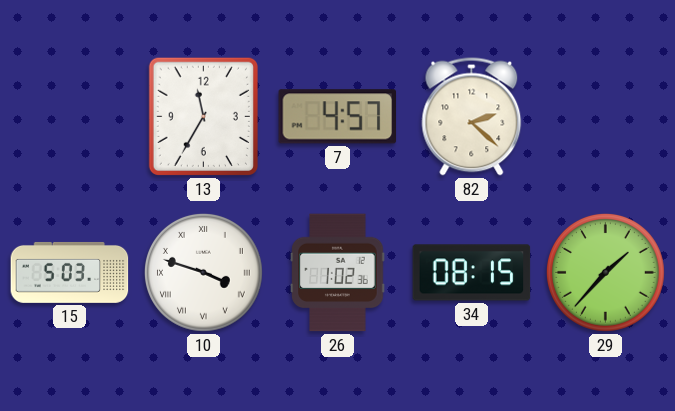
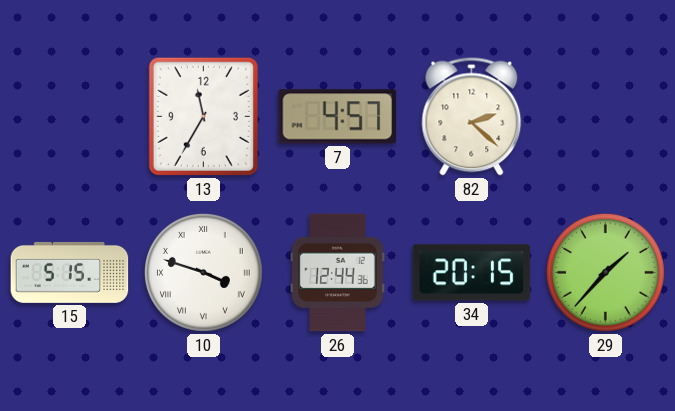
15: 5:03 -> 5:15 (70, 272)
26: 1:02 -> 12:44 (338, 273)
34: 08:15 -> 20:15 (472, 273)
